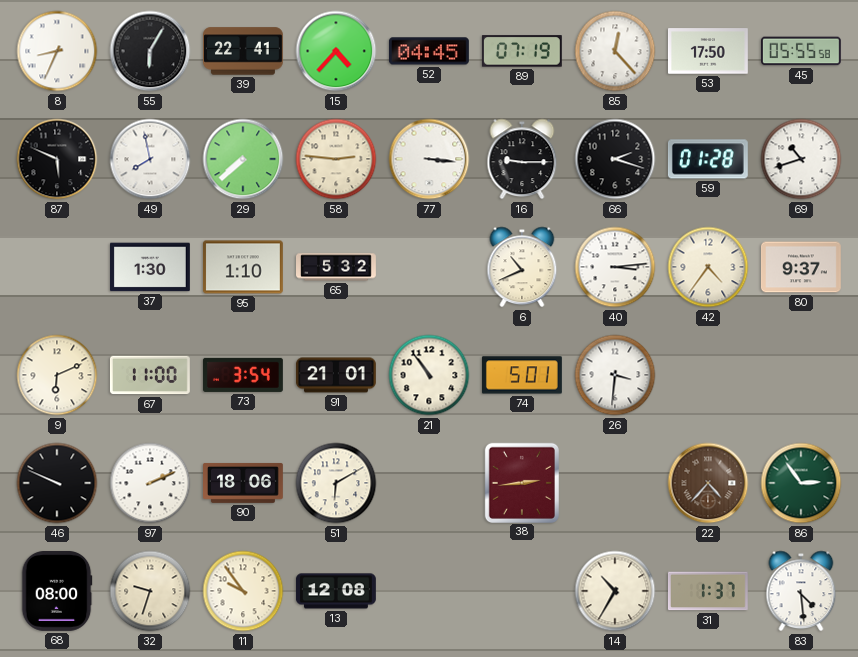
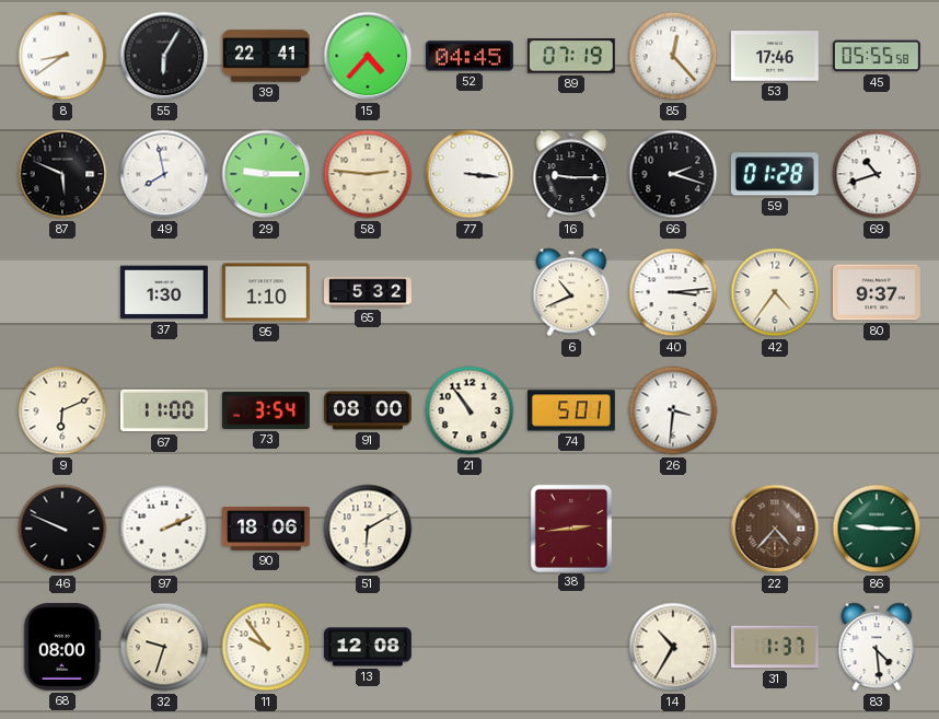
8: 8:34 -> 8:39 (62, 56)
53: 17:50 -> 17:46 (775, 56)
29: 7:38 -> 9:15 (266, 174)
91: 21:01 -> 08:00 (369, 410)
86: 2:54 -> 9:15 (877, 529)
